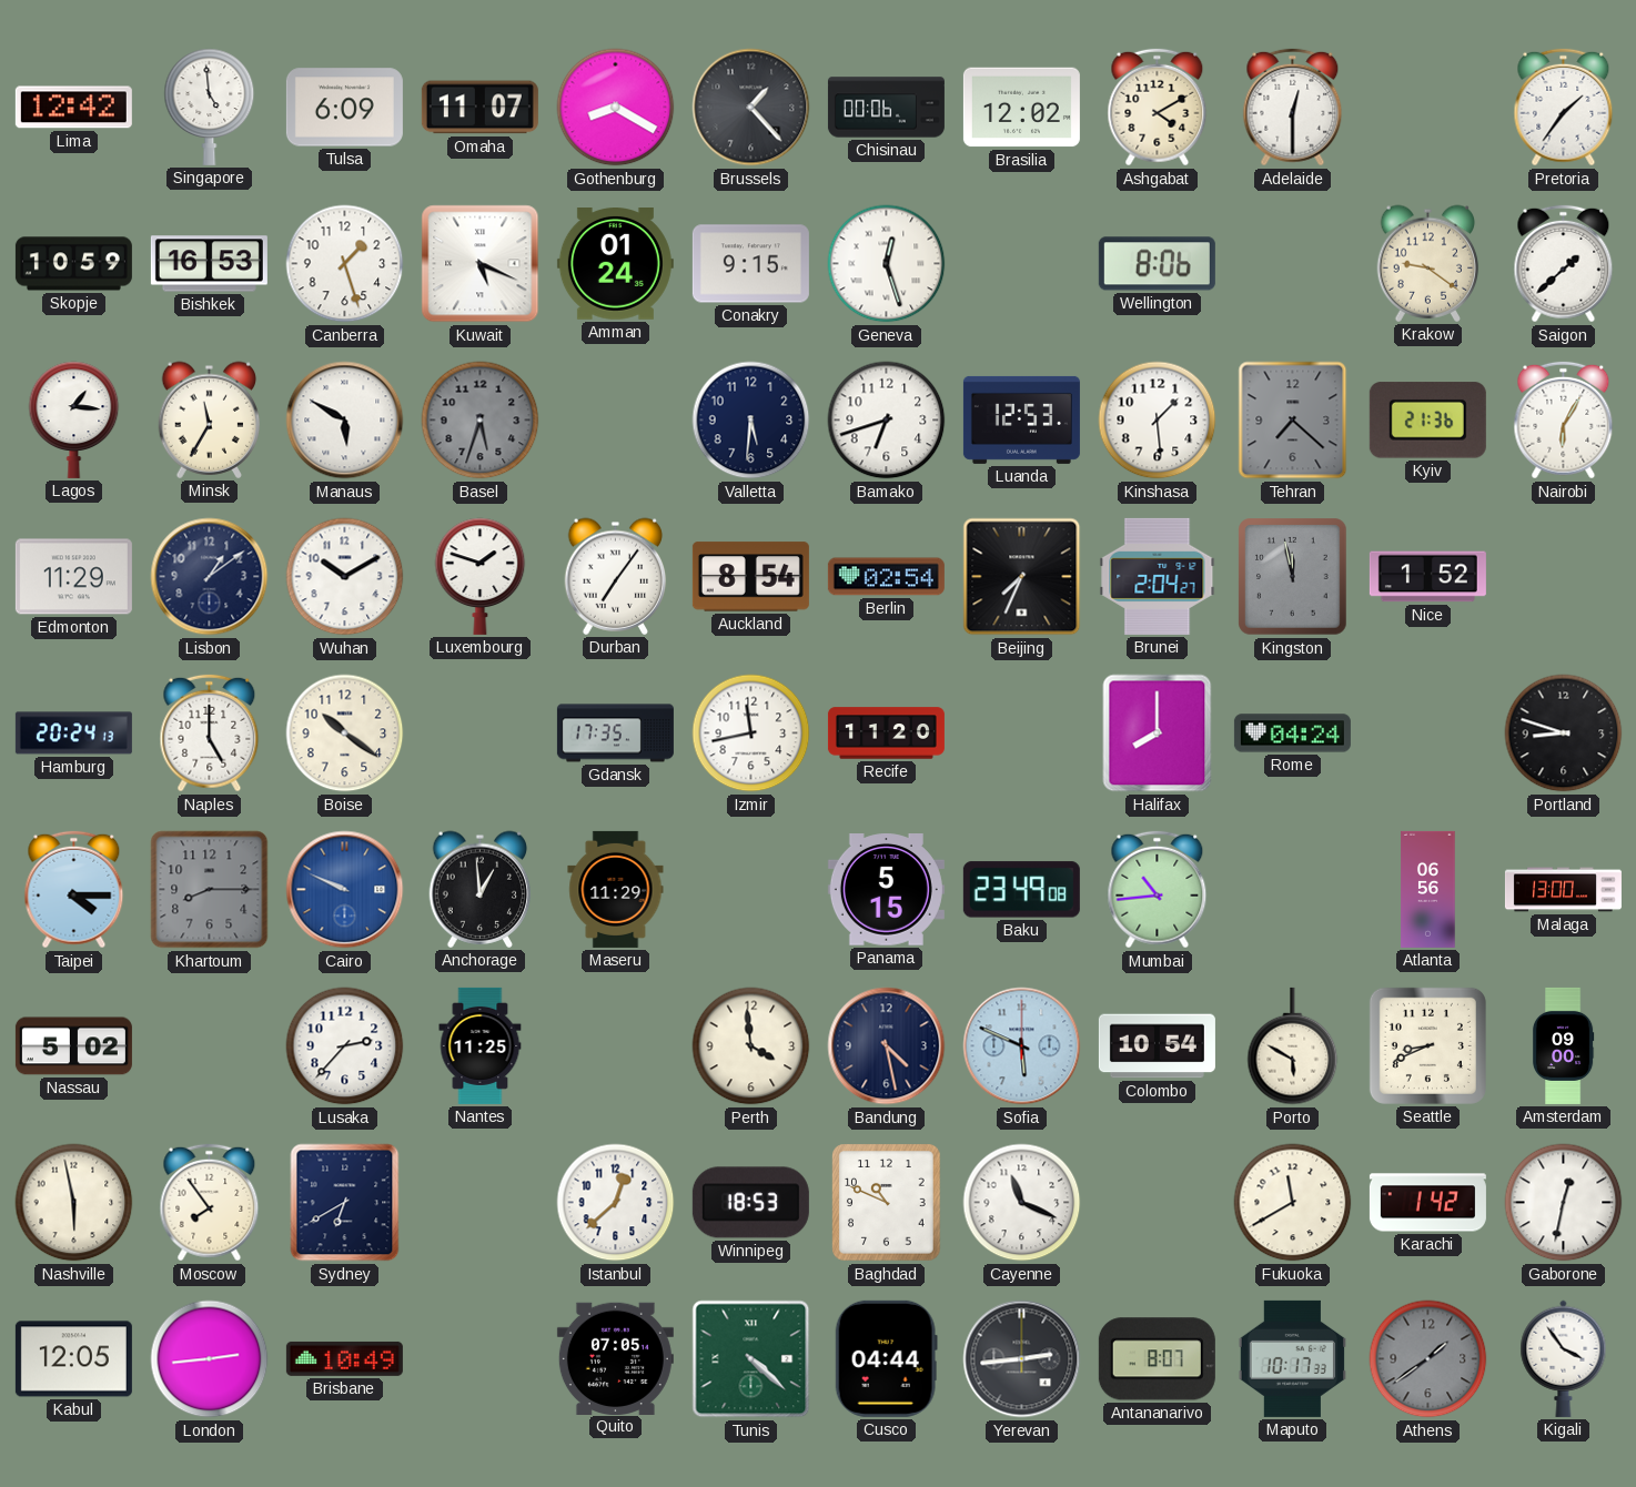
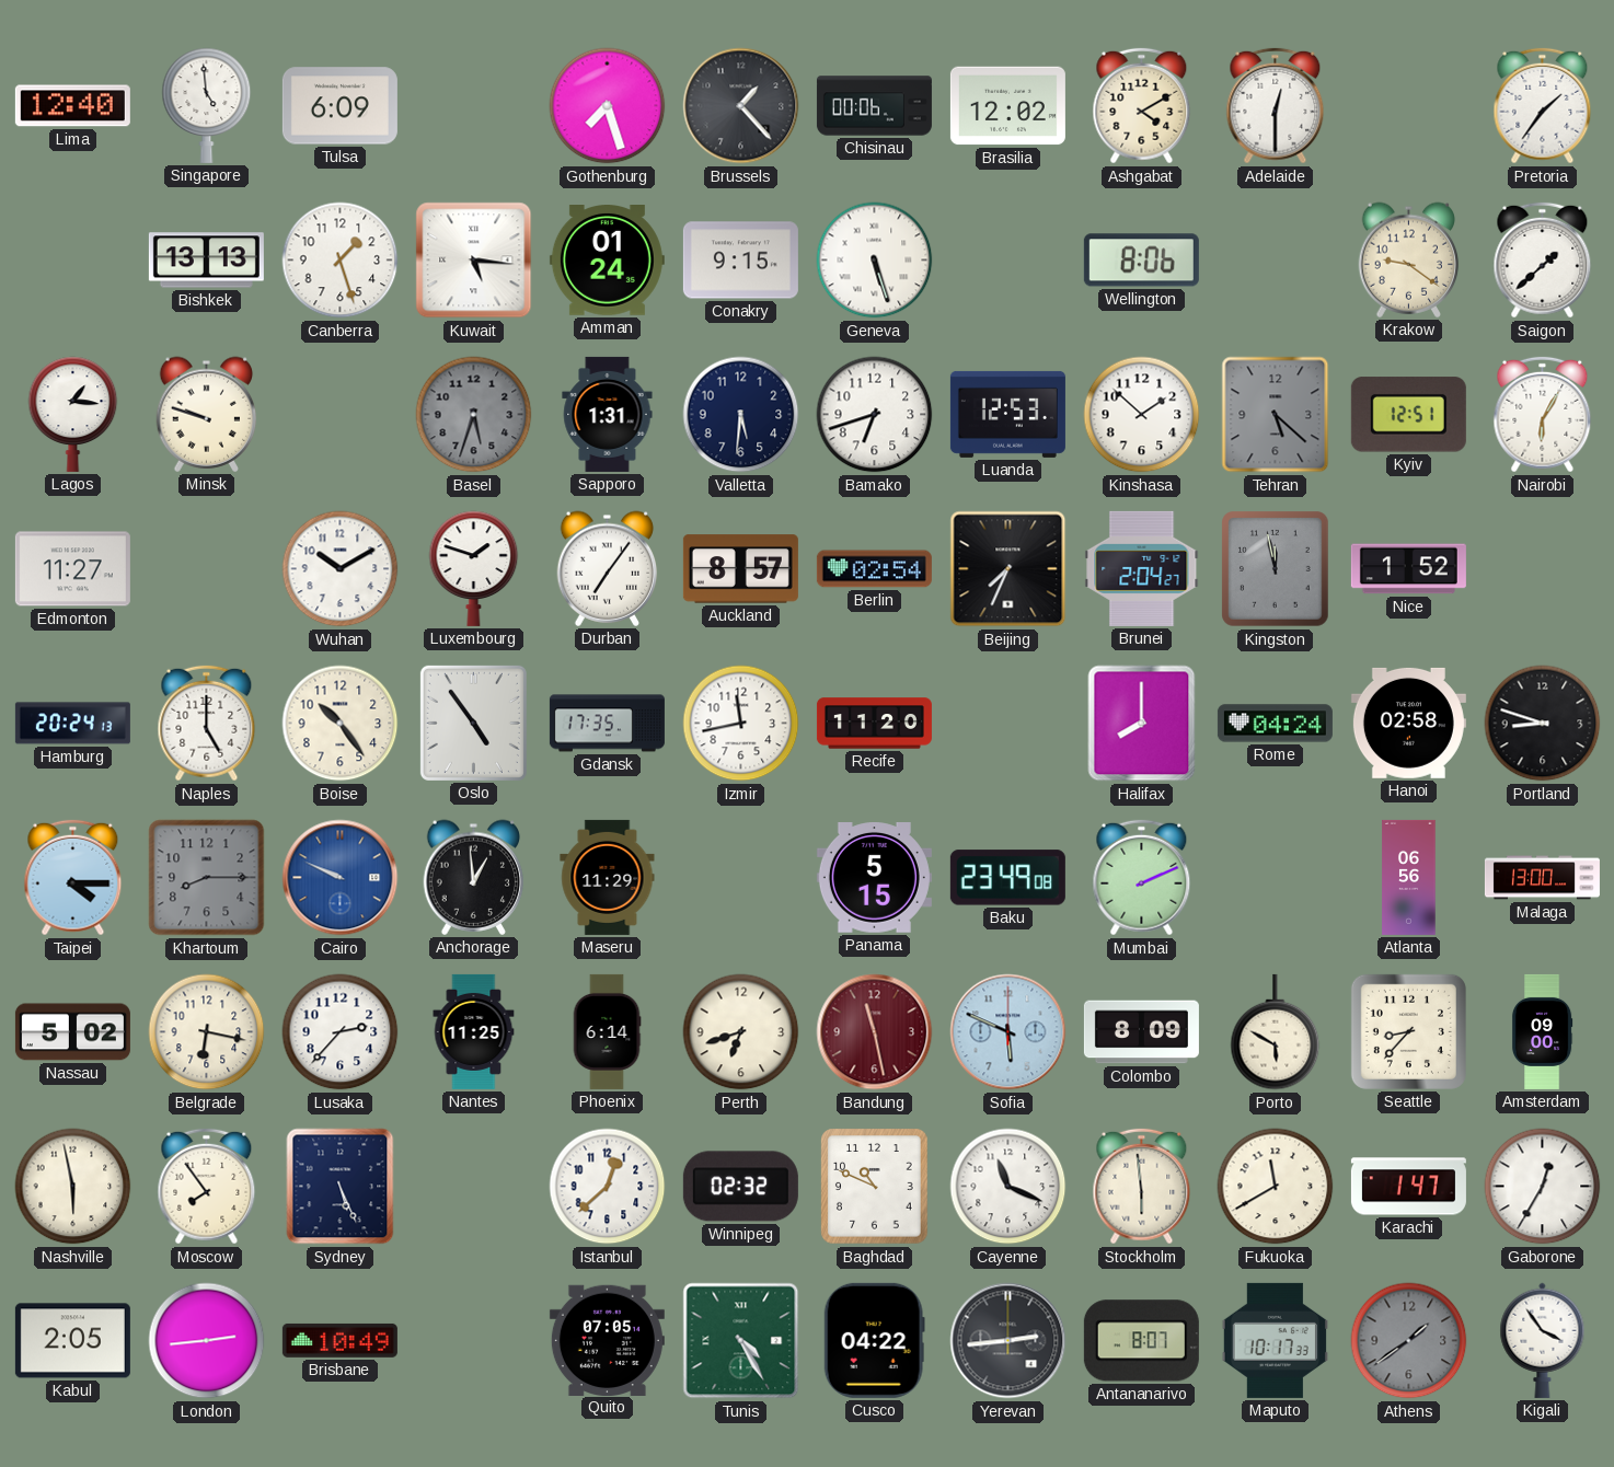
Lima: 12:42 -> 12:40 (72, 106)
Omaha: 11:07 -> none (479, 108)
Gothenburg: 8:20 -> 7:27 (608, 106)
Skopje: 10:59 -> none (73, 264)
Bishkek: 16:53 -> 13:13 (206, 261)
Kuwait: 5:19 -> 5:16 (474, 261)
Geneva: 12:27 -> 5:27 (875, 261)
Minsk: 11:35 -> 9:48 (207, 414)
Manaus: 5:50 -> none (345, 421)
Sapporo: none -> 1:31 (608, 414)
Kinshasa: 1:29 -> 1:52 (1142, 415)
Tehran: 7:22 -> 5:22 (1276, 415)
Kyiv: 21:36 -> 12:51 (1408, 415)
Edmonton: 11:29 -> 11:27 (72, 569)
Lisbon: 1:09 -> none (210, 577)
Auckland: 8:54 -> 8:57 (740, 569)
Boise: 10:21 -> 10:24 (341, 724)
Oslo: none -> 4:54 (473, 723)
Hanoi: none -> 02:58 (1408, 723)
Mumbai: 10:44 -> 2:11 (1142, 878)
Belgrade: none -> 6:17 (207, 1032)
Phoenix: none -> 6:14 (607, 1031)
Perth: 3:59 -> 6:42 (741, 1032)
Bandung: 4:28 -> 11:28 (875, 1032)
Bandung dial: navy -> burgundy (875, 1032)
Colombo: 10:54 -> 8:09 (1141, 1032)
Seattle: 8:41 -> 8:37 (1408, 1031)
Sydney: 6:40 -> 5:26 (341, 1187)
Winnipeg: 18:53 -> 02:32 (740, 1187)
Stockholm: none -> 5:59 (1142, 1187)
Karachi: 1:42 -> 1:47 (1408, 1187)
Gaborone: 12:32 -> 12:35 (1543, 1187)
Kabul: 12:05 -> 2:05 (72, 1341)
Tunis: 4:22 -> 4:25 (741, 1341)
Cusco: 04:44 -> 04:22 (874, 1340)
